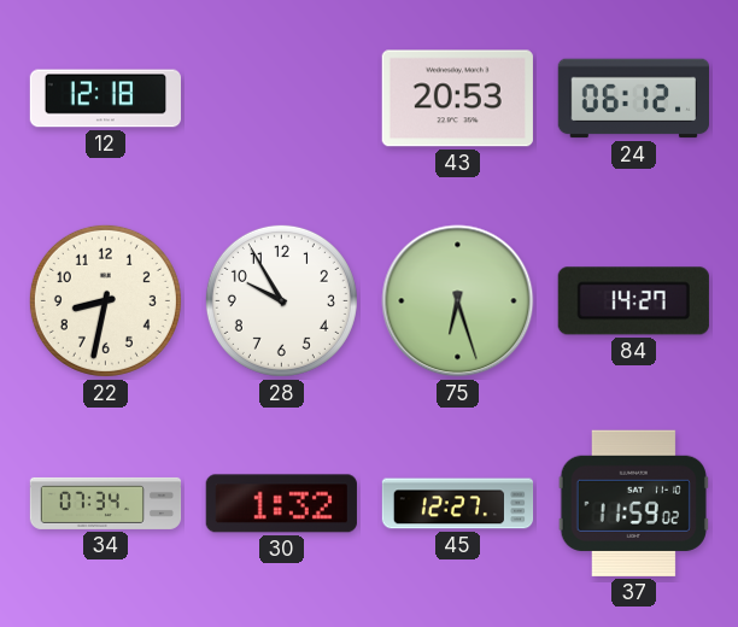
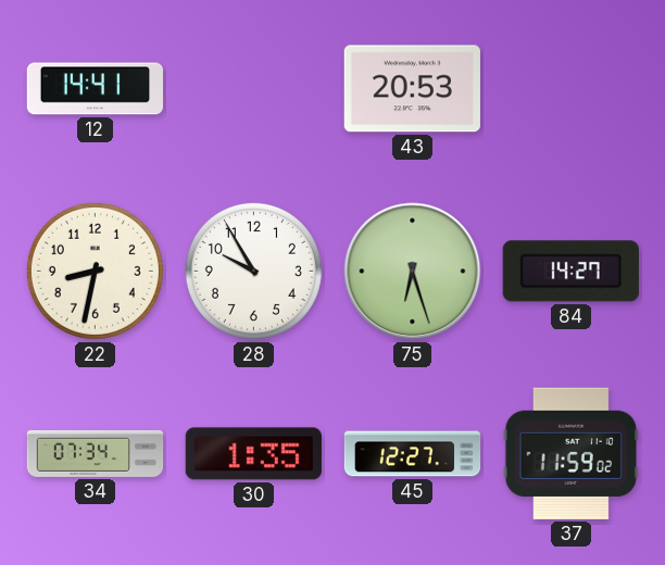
12: 12:18 -> 14:41 (95, 89)
24: 06:12 -> none (633, 99)
30: 1:32 -> 1:35 (253, 454)
